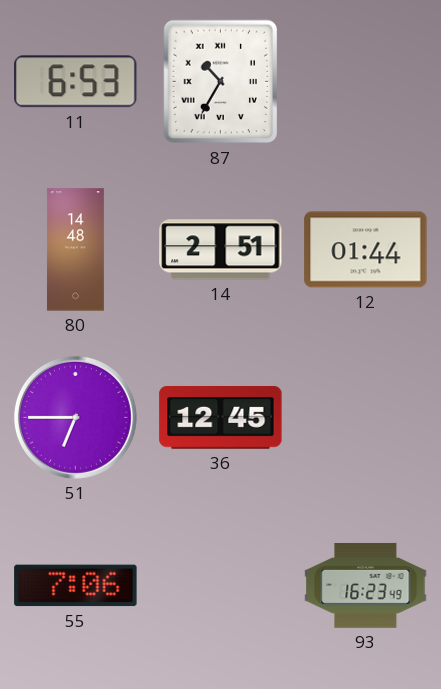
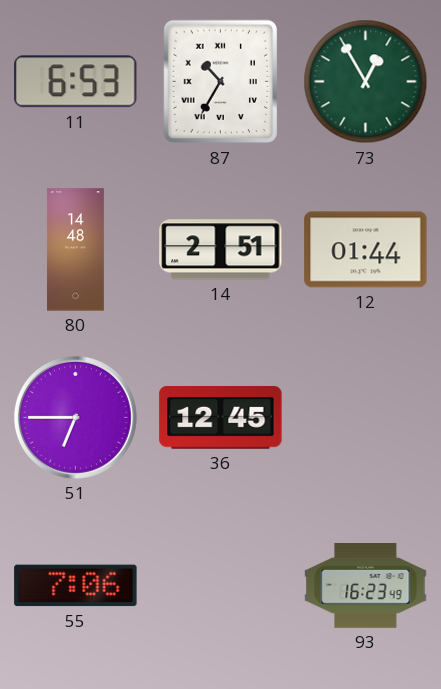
73: none -> 12:55 (366, 82)
